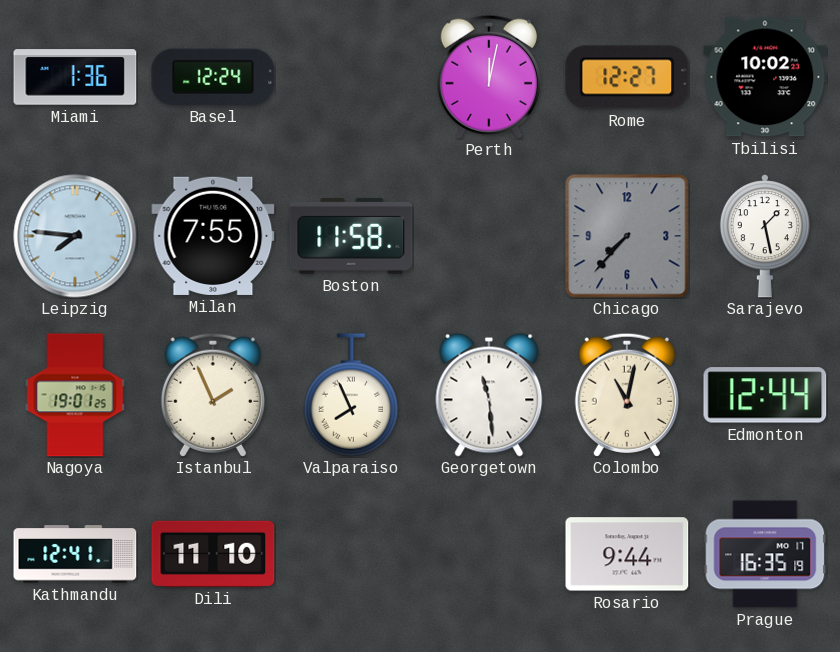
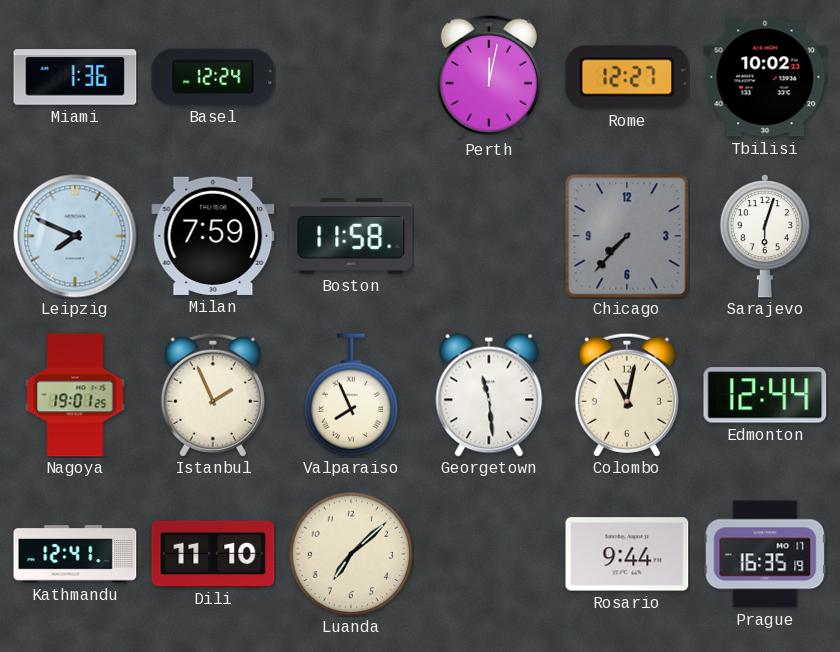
Leipzig: 7:46 -> 7:49 (75, 236)
Milan: 7:55 -> 7:59 (213, 236)
Sarajevo: 1:28 -> 6:03 (765, 236)
Luanda: none -> 7:08 (351, 554)
